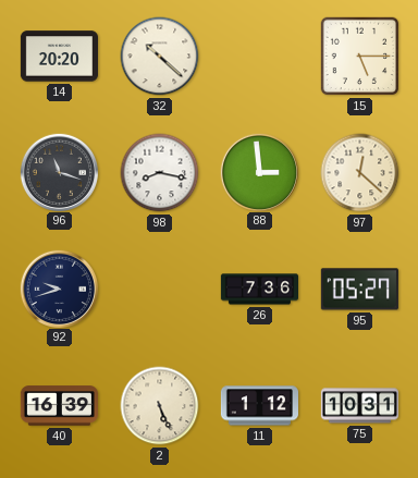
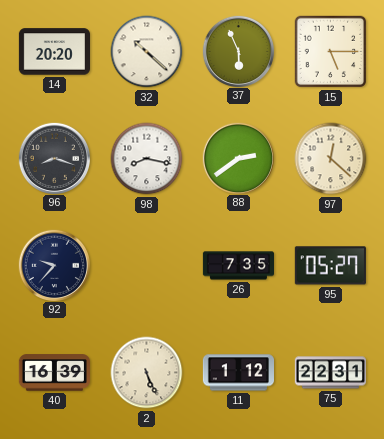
37: none -> 5:56 (238, 51)
96: 11:18 -> 8:18 (54, 158)
88: 2:59 -> 2:39 (238, 158)
92: 9:42 -> 9:37 (54, 265)
26: 7:36 -> 7:35 (238, 266)
75: 10:31 -> 22:31 (330, 373)
